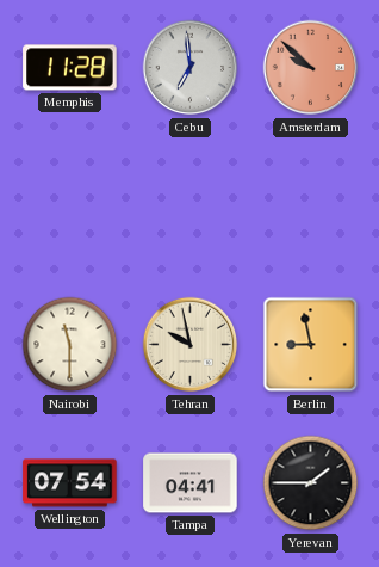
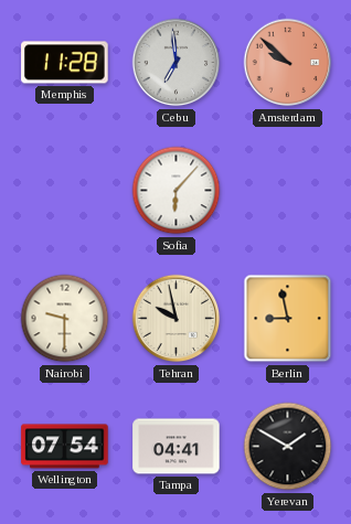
Sofia: none -> 6:07 (177, 191)
Nairobi: 11:30 -> 9:30 (65, 319)
Yerevan: 1:45 -> 1:50 (288, 447)
